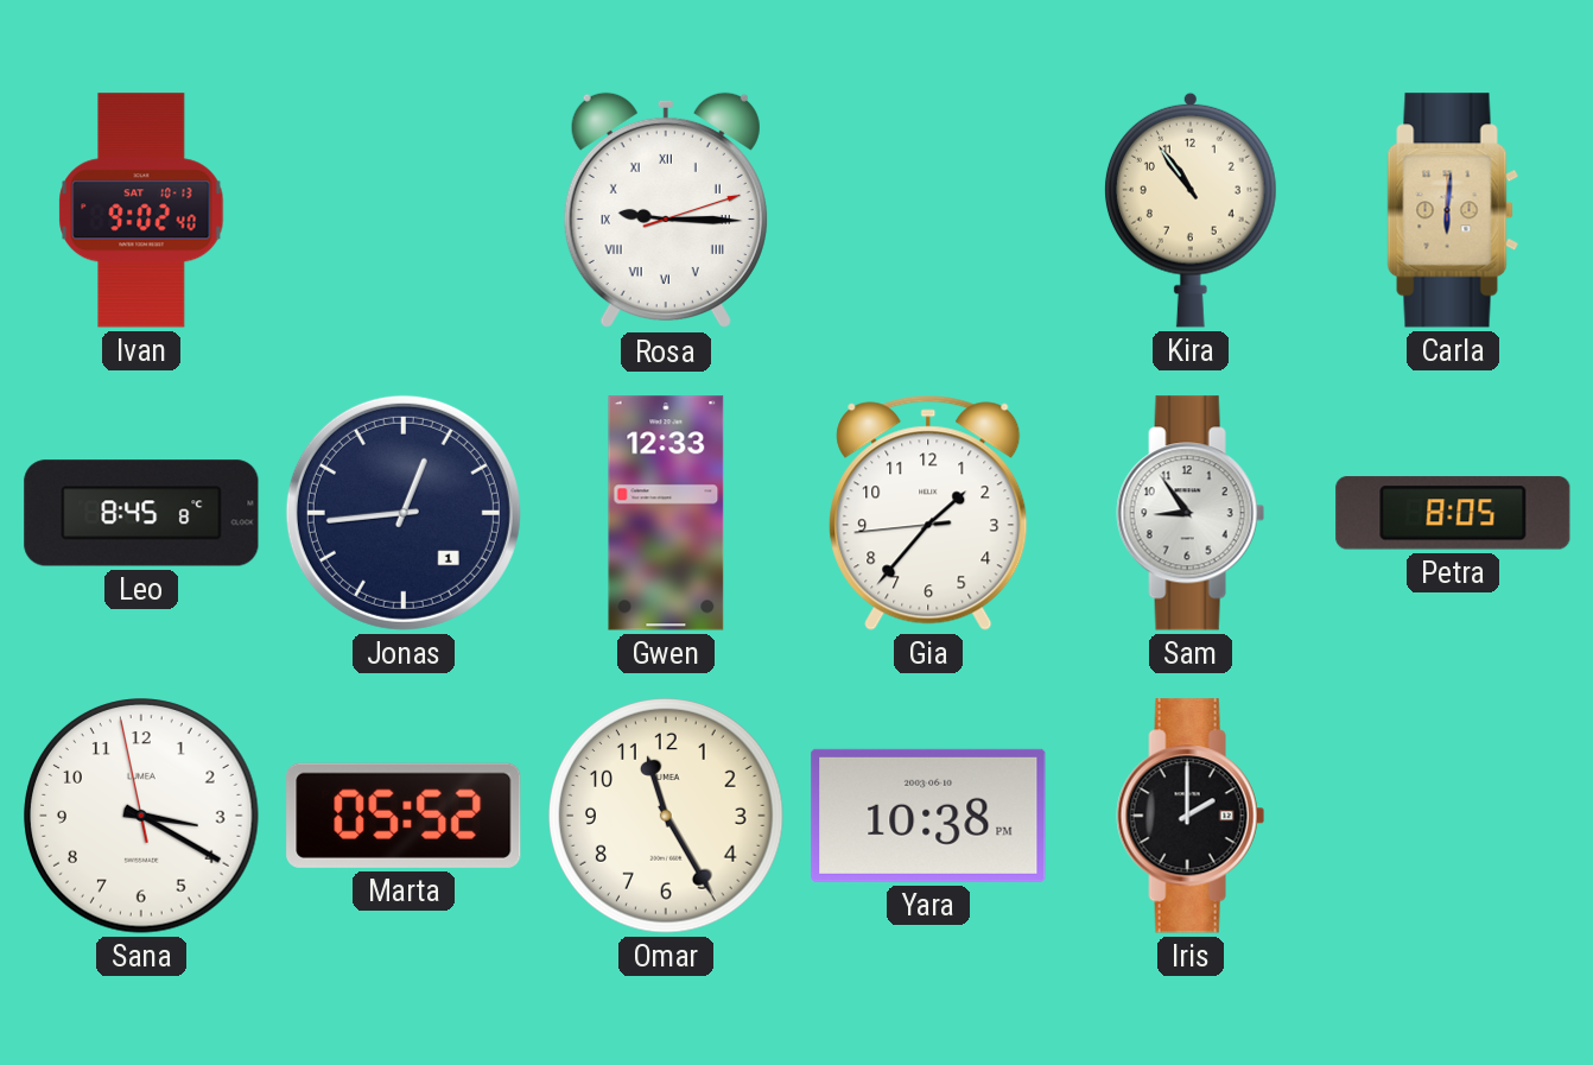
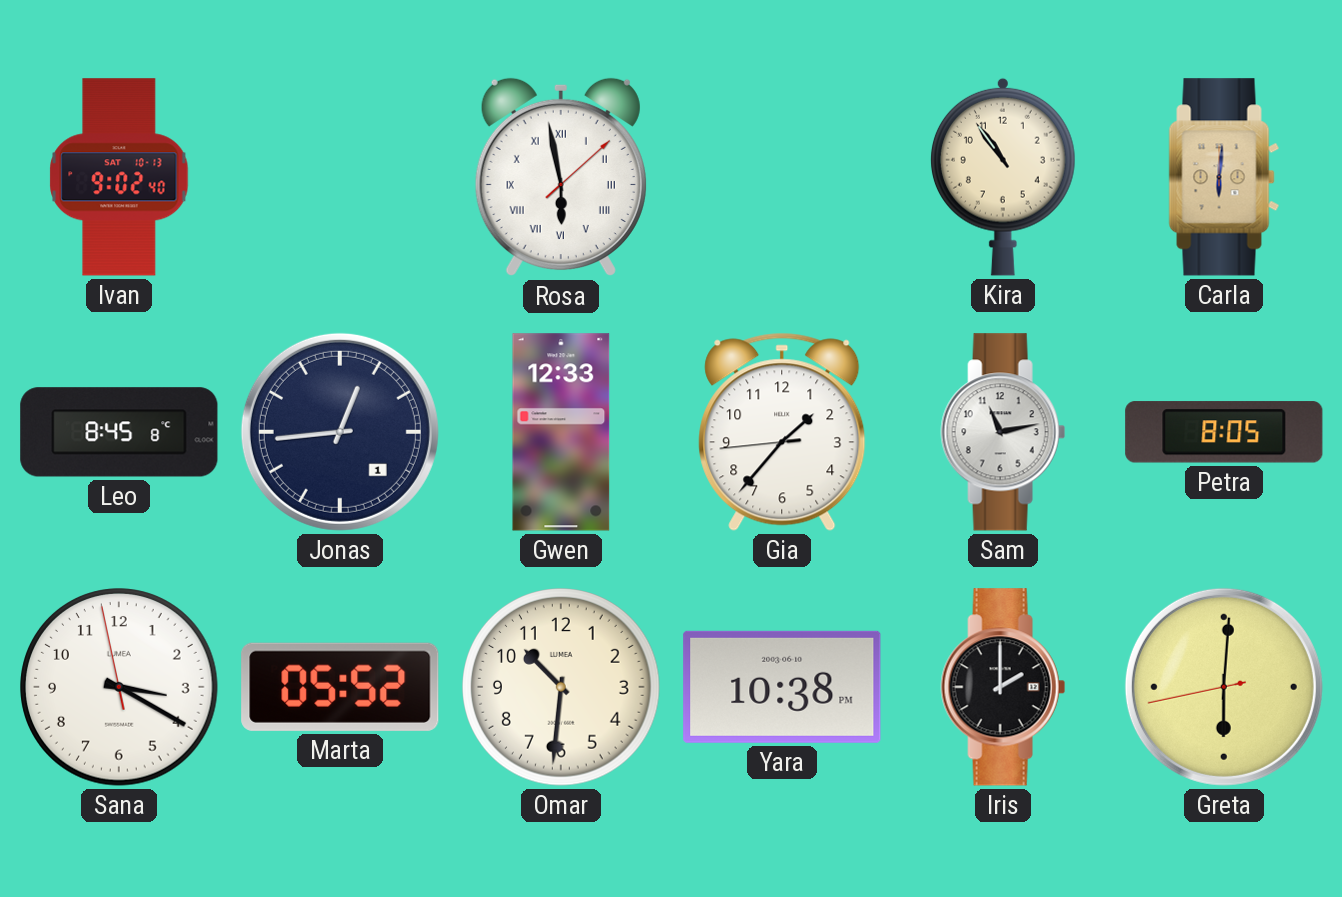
Rosa: 9:15 -> 5:58 (561, 177)
Sam: 8:54 -> 11:13 (1003, 432)
Omar: 11:25 -> 10:31 (561, 687)
Greta: none -> 6:00 (1224, 687)
